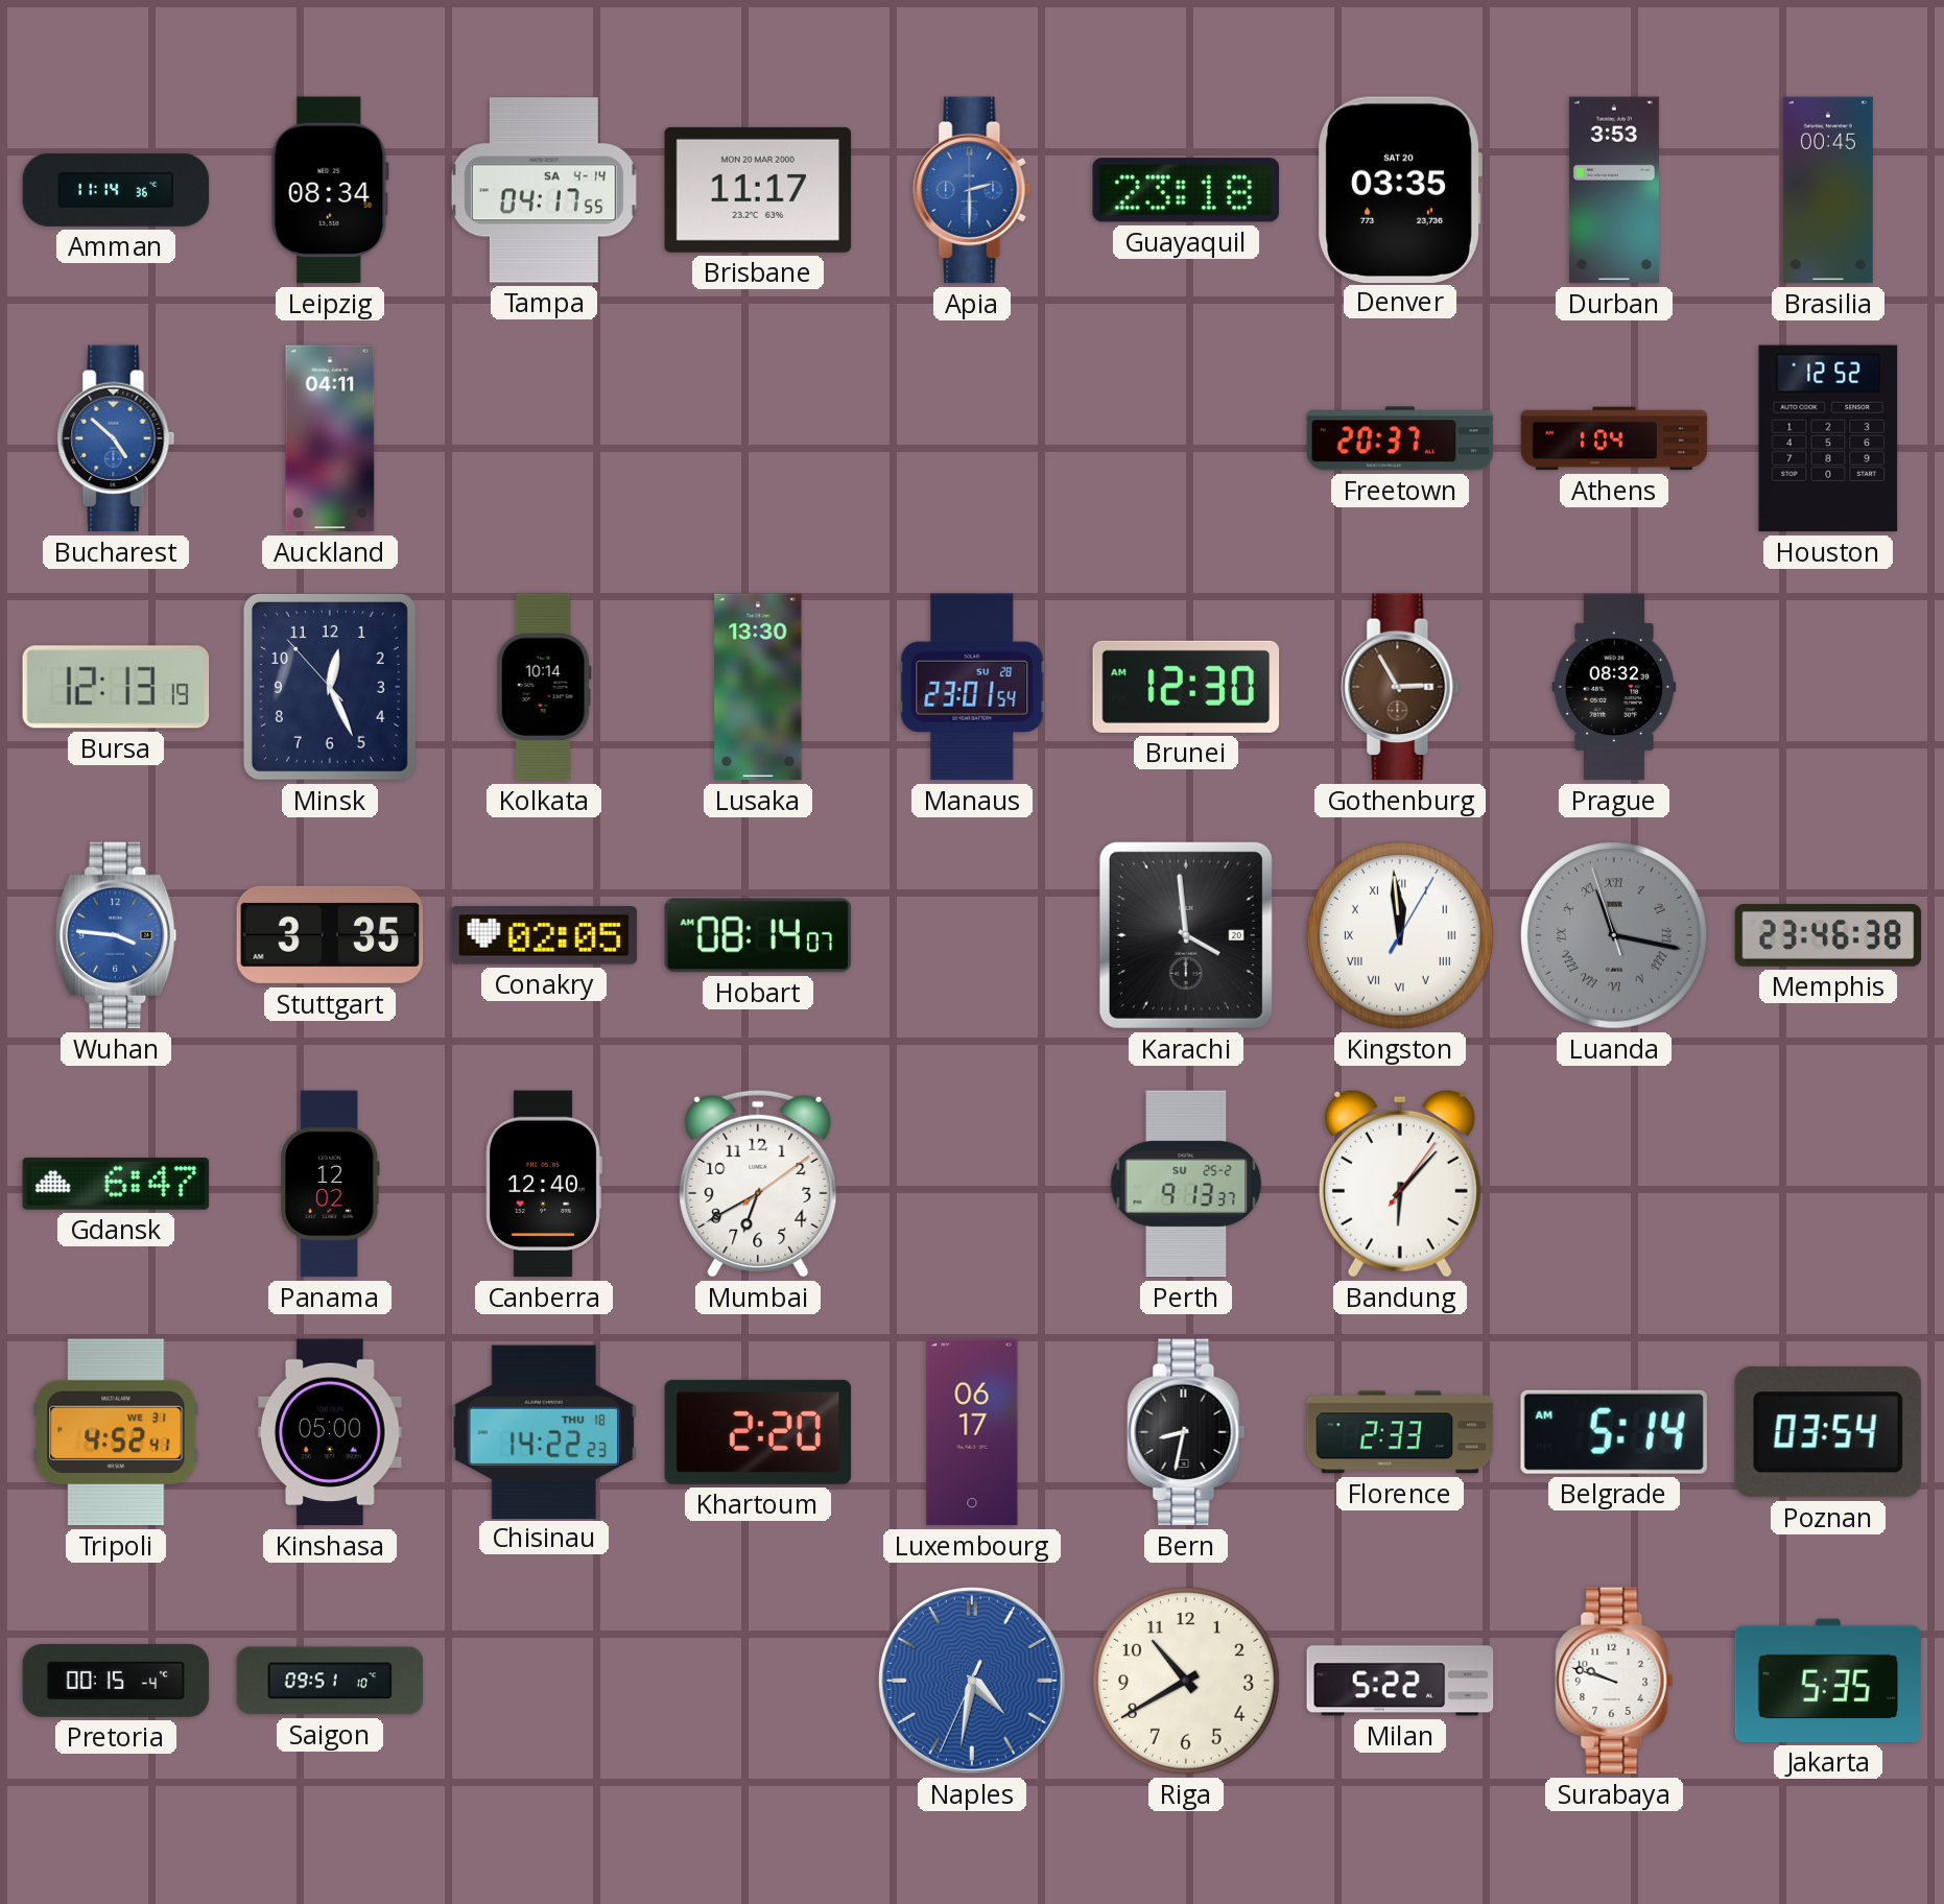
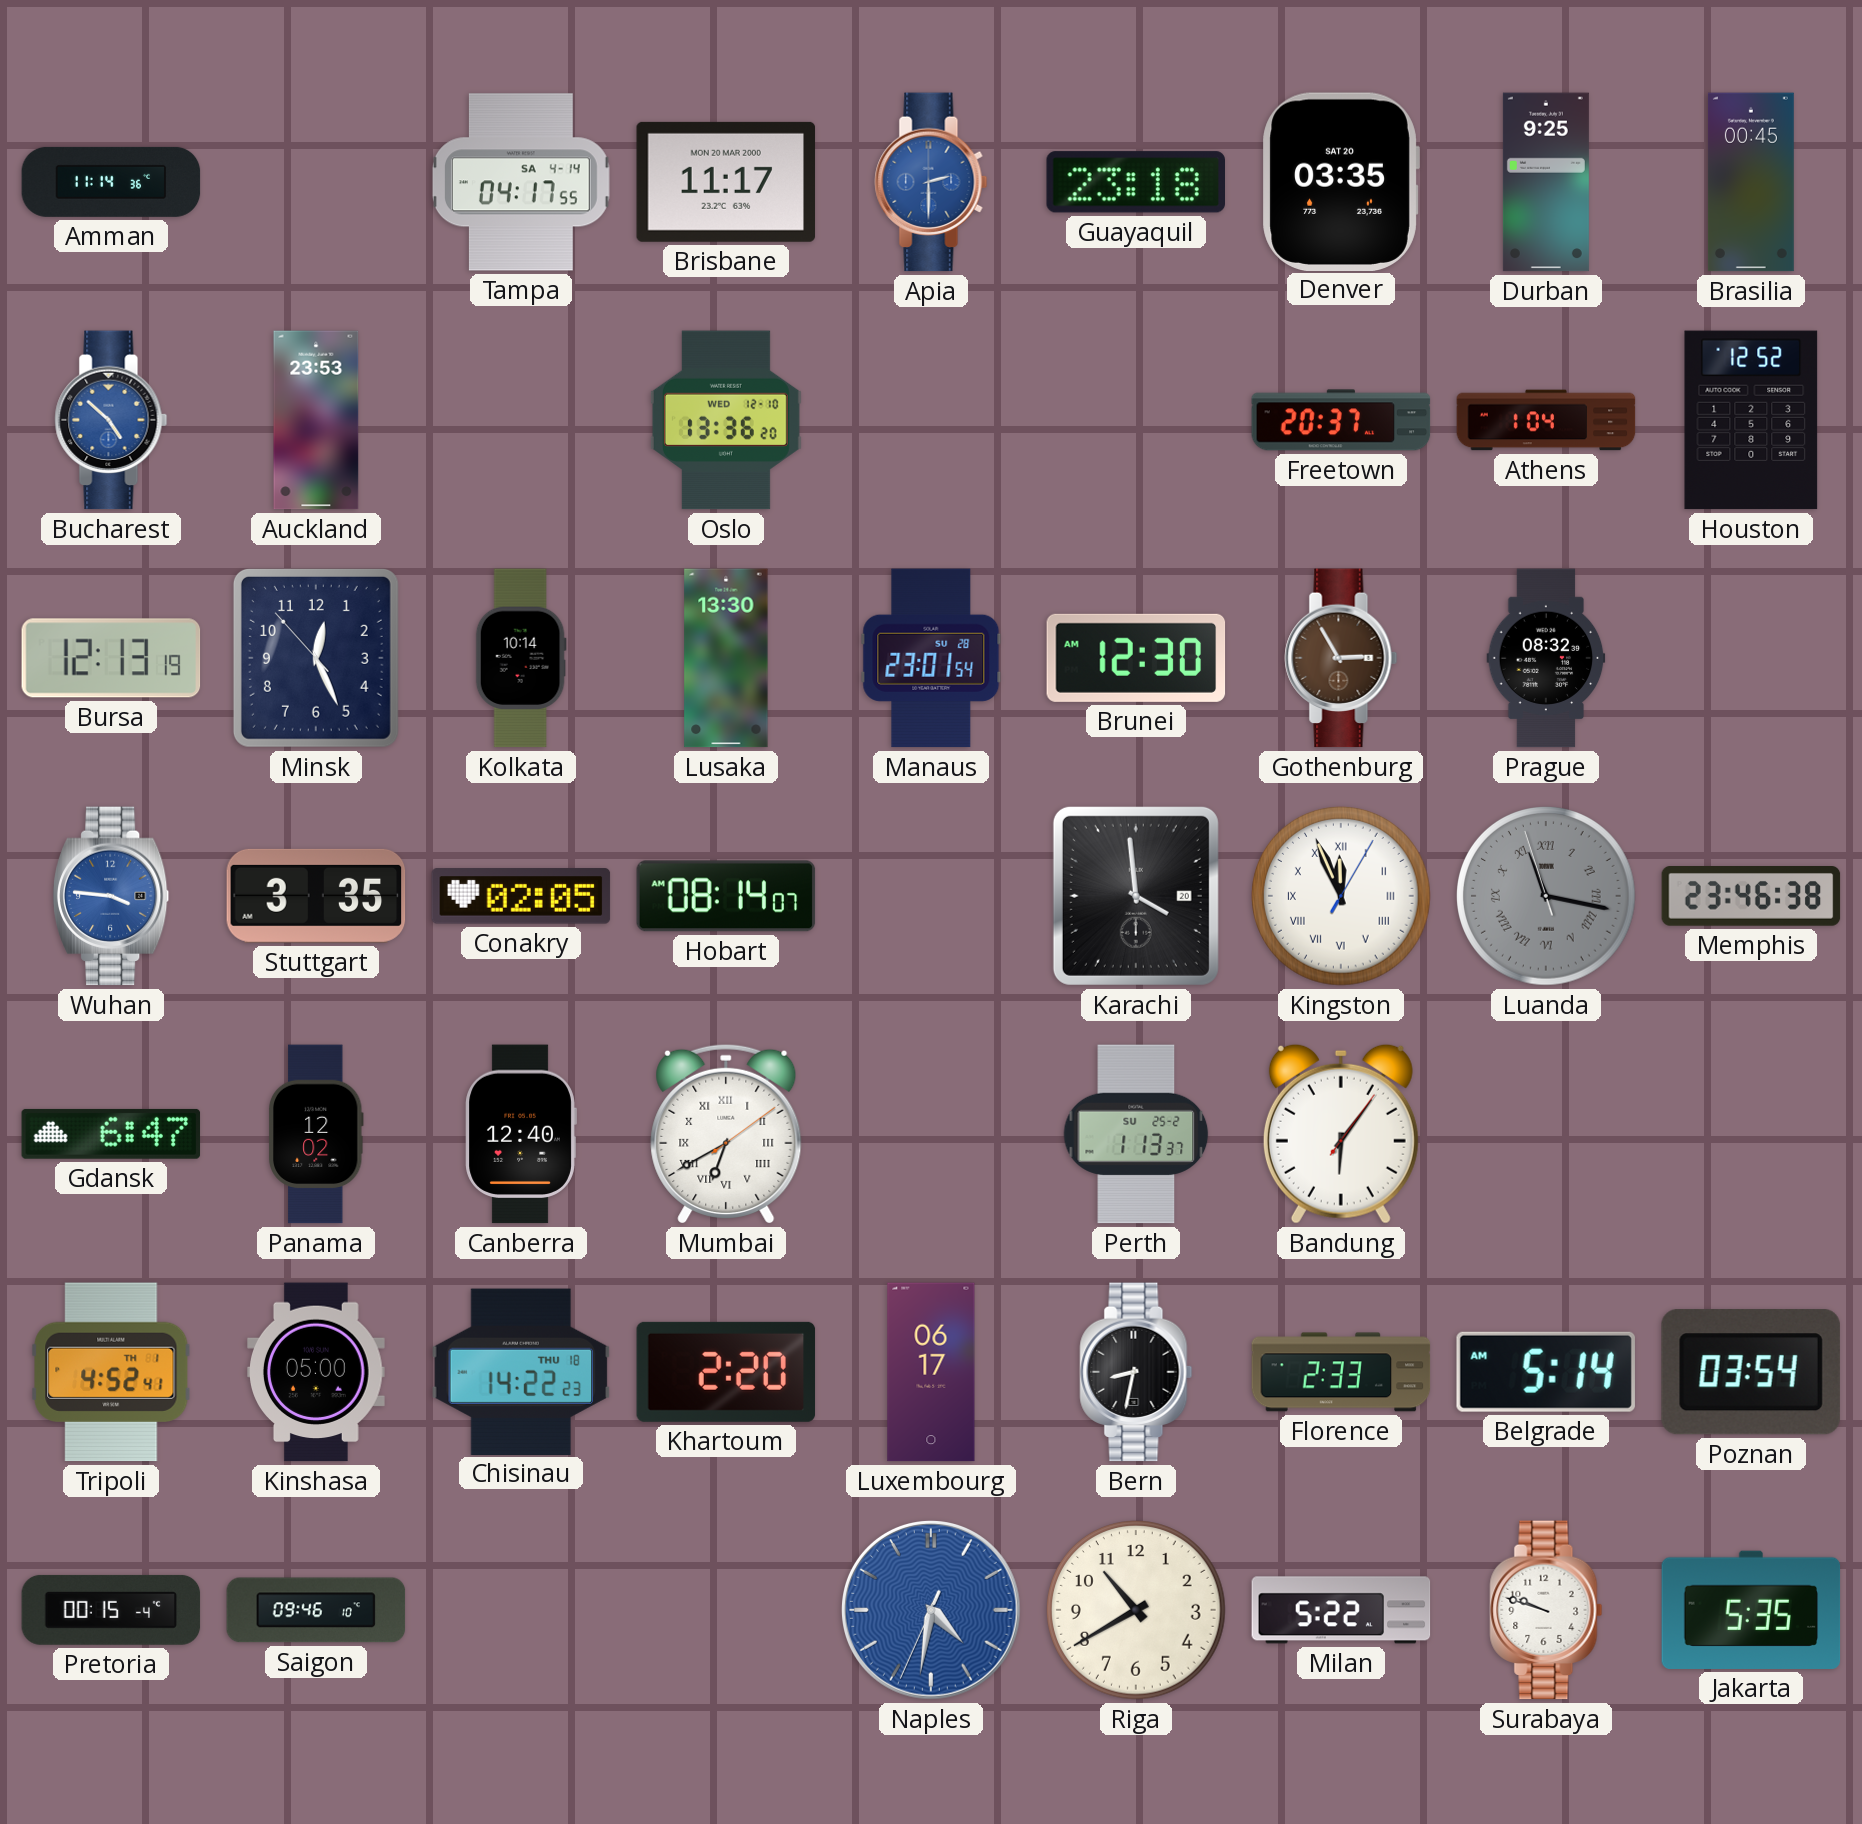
Leipzig: 08:34 -> none (330, 190)
Durban: 3:53 -> 9:25 (1546, 182)
Auckland: 04:11 -> 23:53 (316, 420)
Oslo: none -> 13:36 (726, 420)
Kingston: 11:59 -> 11:56 (1342, 897)
Mumbai numerals: Arabic -> Roman (726, 1134)
Perth: 9:13 -> 1:13 (1136, 1134)
Bandung: 6:07 -> 6:06 (1341, 1134)
Tripoli date: WE 31 -> TH 1 (111, 1372)
Saigon: 09:51 -> 09:46 (316, 1610)
